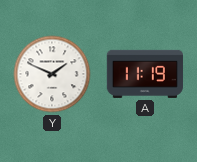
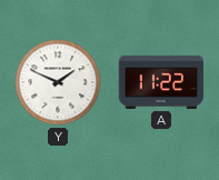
A: 11:19 -> 11:22 (161, 82)
